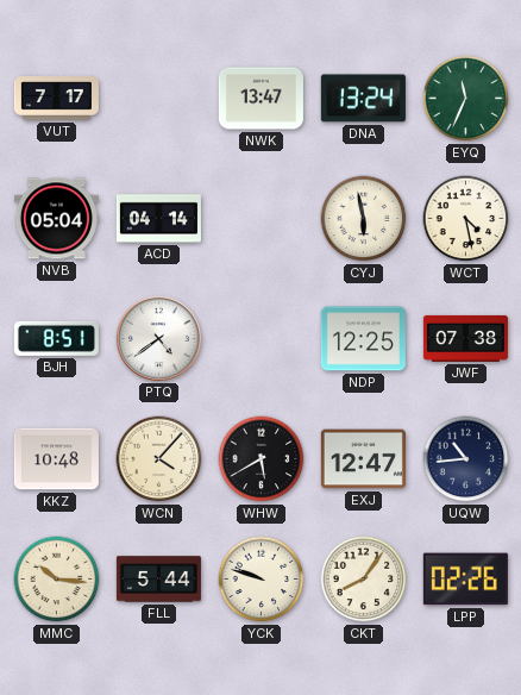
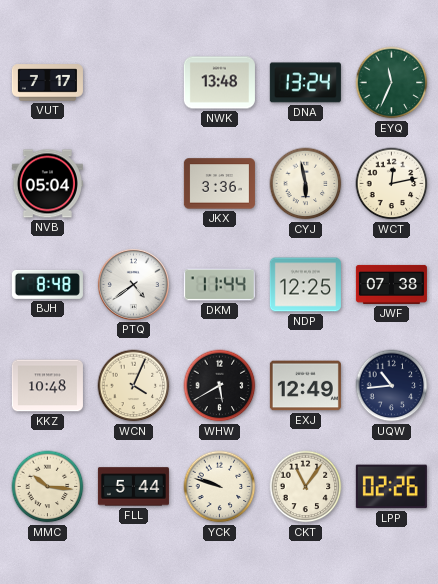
NWK: 13:47 -> 13:48 (219, 83)
ACD: 04:14 -> none (158, 219)
JKX: none -> 3:36 (219, 184)
WCT: 4:28 -> 12:13 (392, 184)
BJH: 8:51 -> 8:48 (47, 284)
DKM: none -> 11:44 (219, 285)
WCN: 4:07 -> 4:04 (134, 386)
EXJ: 12:47 -> 12:49 (305, 386)
CKT: 8:06 -> 11:06 (306, 487)
